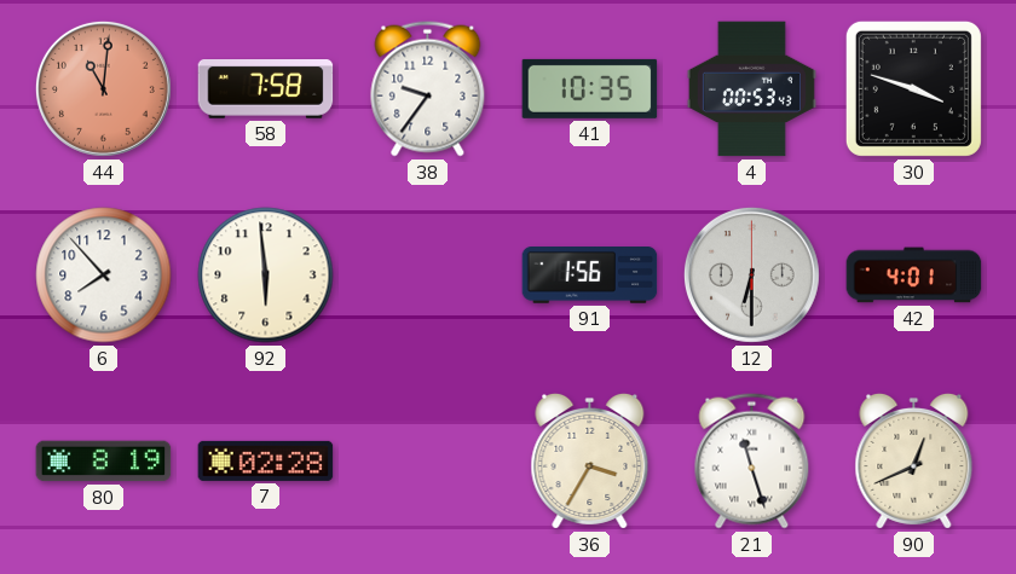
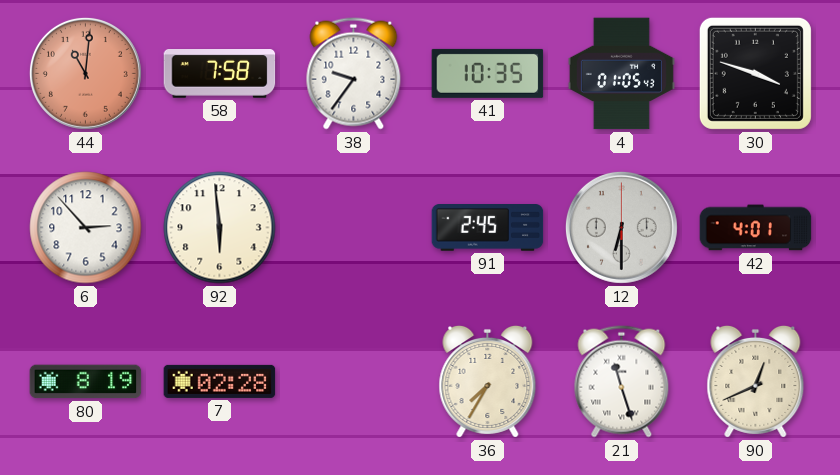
4: 00:53 -> 01:05 (621, 74)
6: 7:53 -> 2:53 (86, 228)
91: 1:56 -> 2:45 (488, 228)
36: 3:35 -> 7:35 (488, 381)
